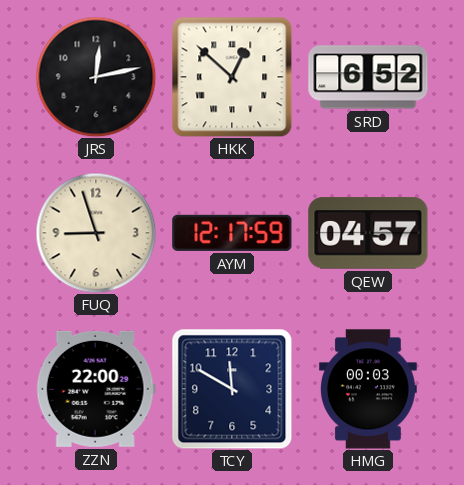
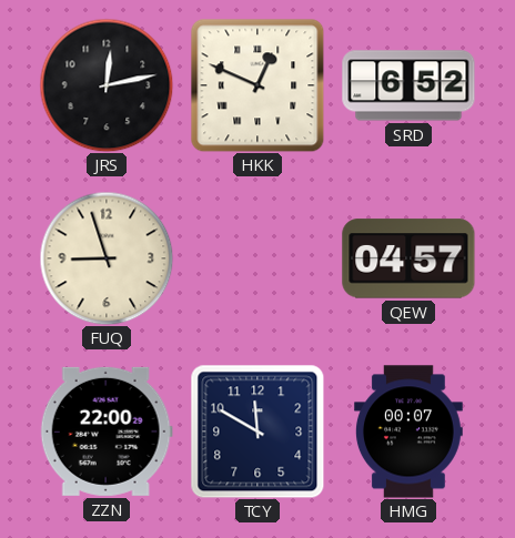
HKK: 12:52 -> 12:49 (257, 85)
AYM: 12:17 -> none (232, 233)
HMG: 00:03 -> 00:07 (408, 432)
